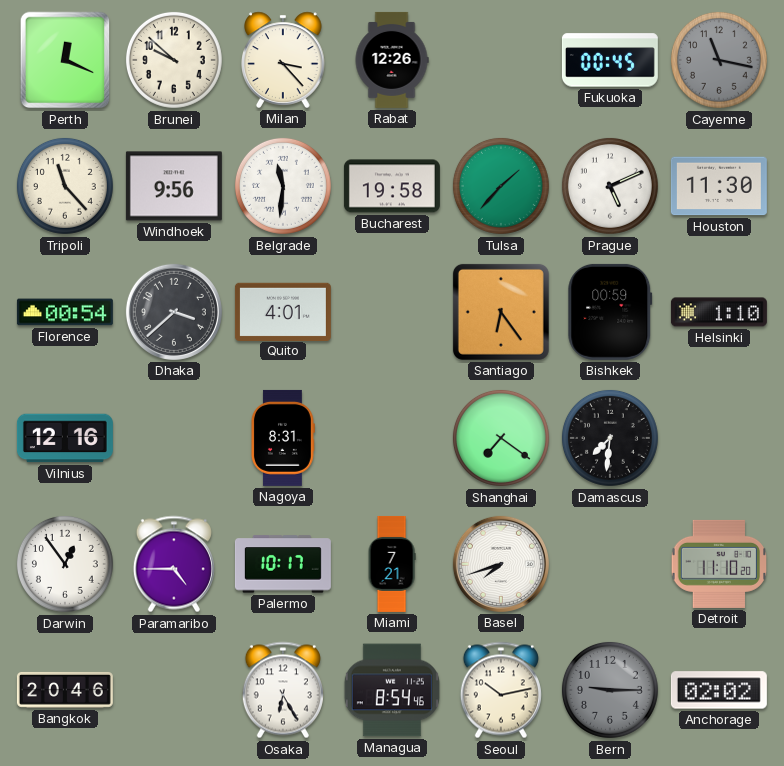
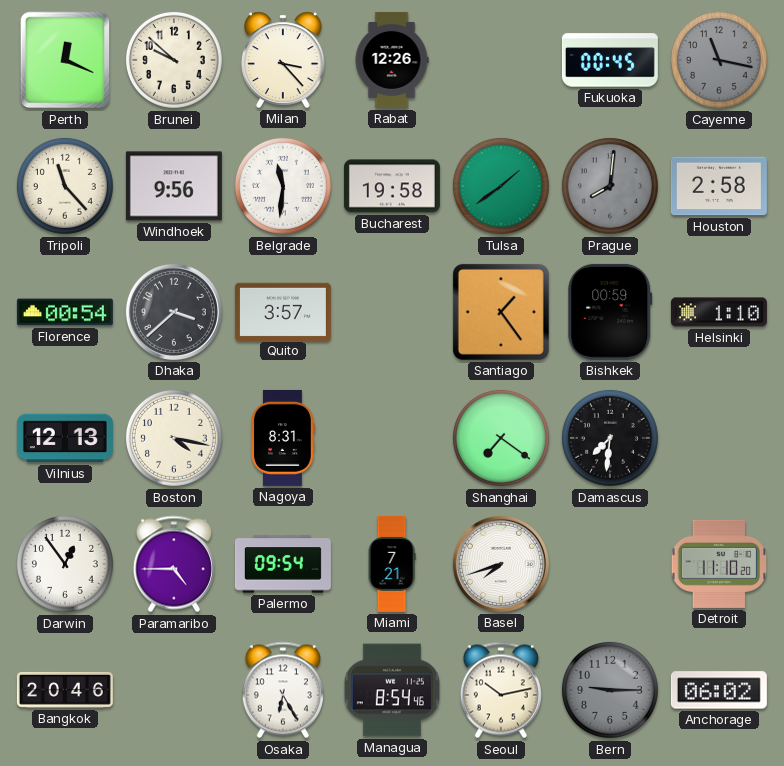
Tulsa: 1:37 -> 1:39 (501, 186)
Prague: 5:11 -> 8:01 (610, 186)
Prague dial: white -> grey (610, 186)
Houston: 11:30 -> 2:58 (719, 186)
Quito: 4:01 -> 3:57 (283, 311)
Santiago: 6:24 -> 1:24 (501, 312)
Vilnius: 12:16 -> 12:13 (65, 438)
Boston: none -> 4:17 (174, 438)
Palermo: 10:17 -> 09:54 (283, 564)
Anchorage: 02:02 -> 06:02 (719, 690)
